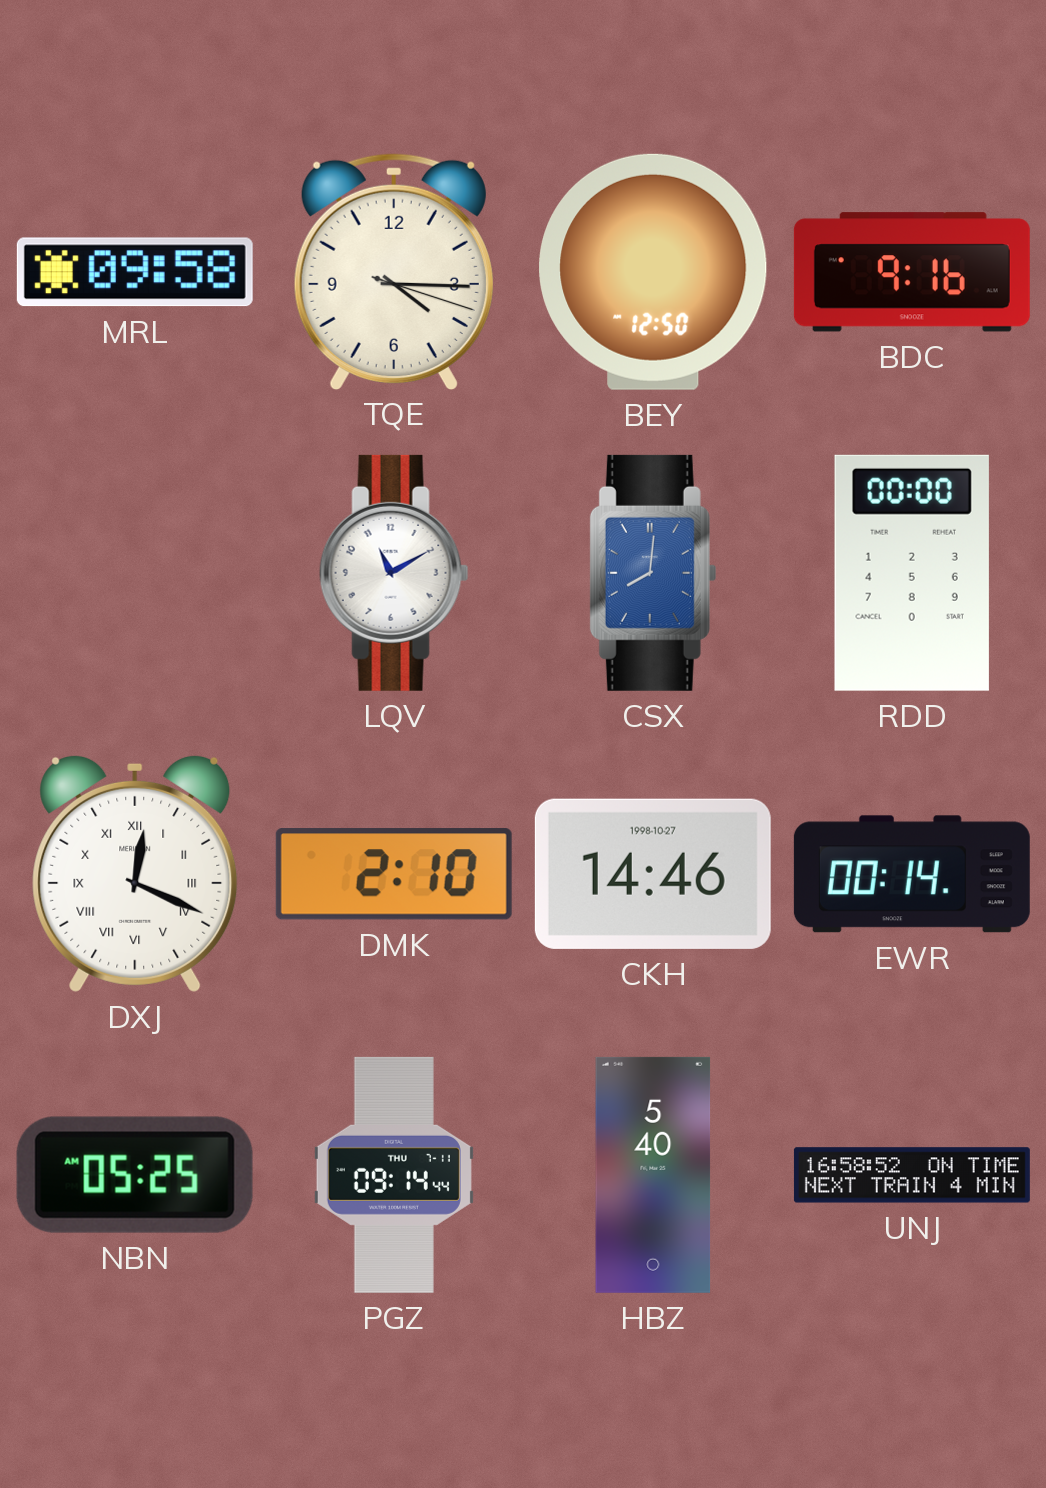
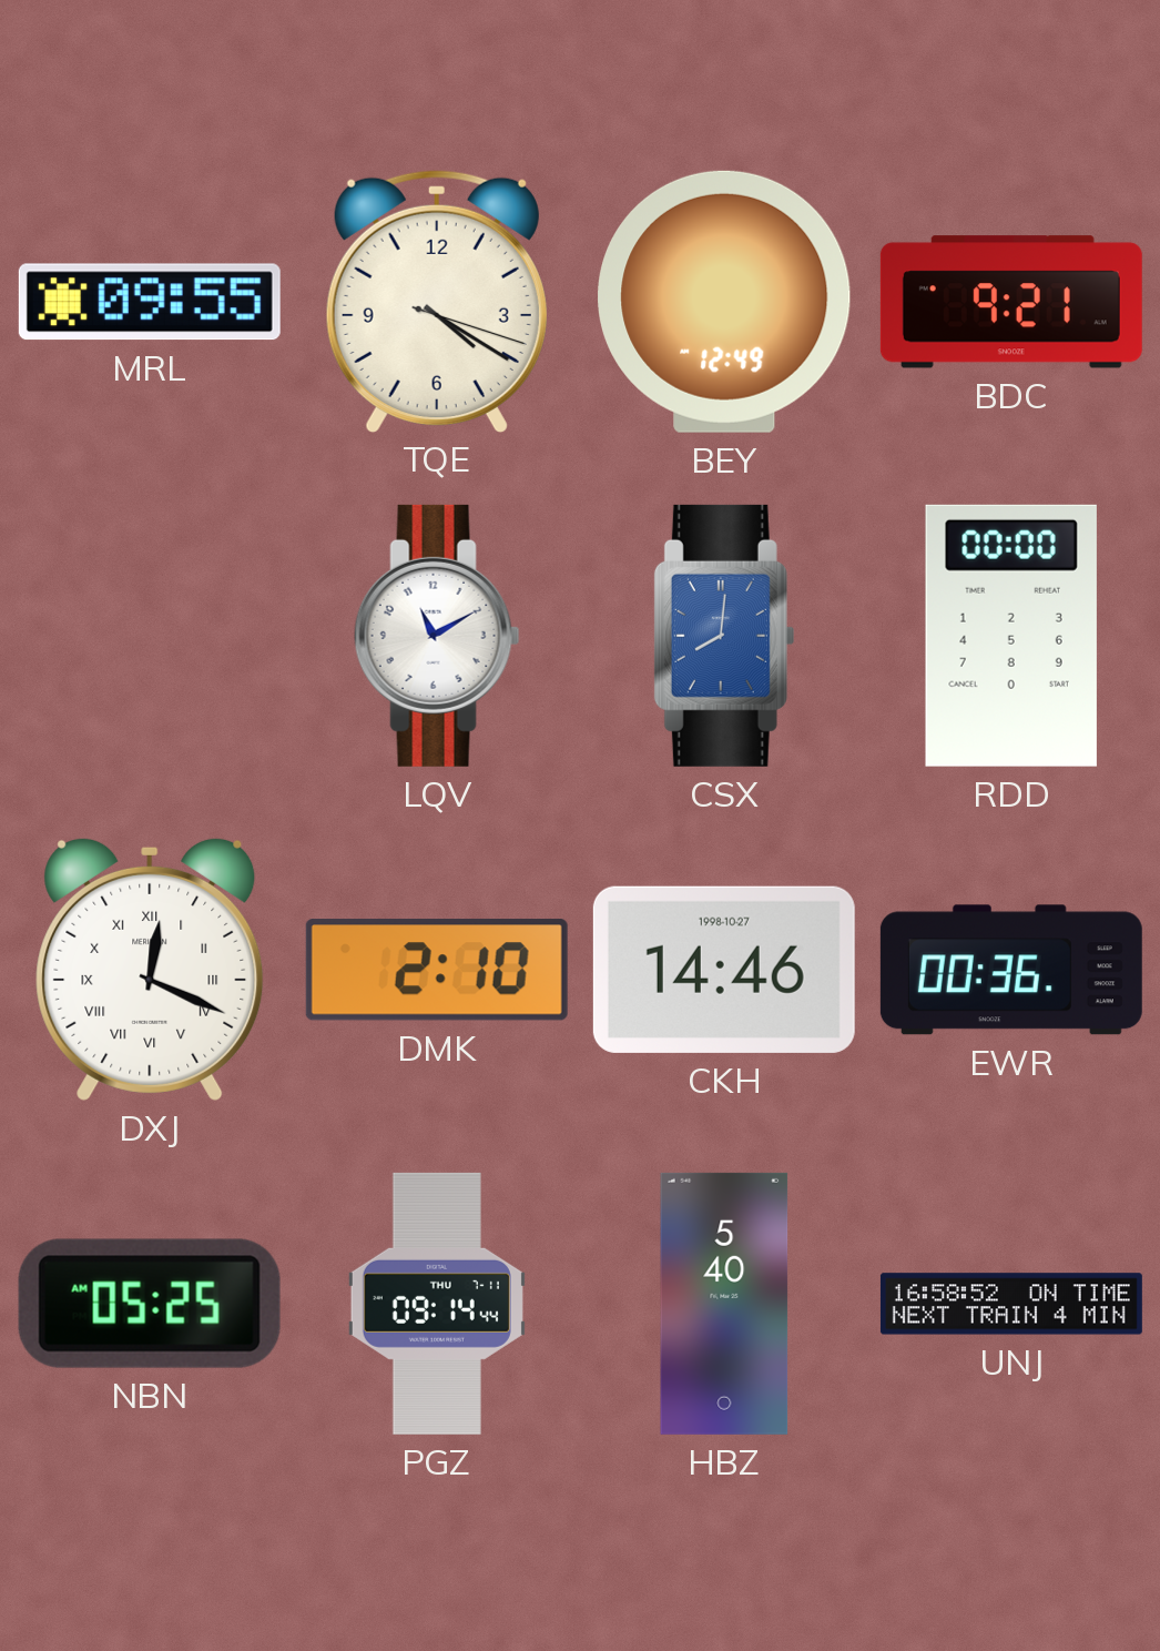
MRL: 09:58 -> 09:55 (150, 302)
TQE: 4:15 -> 4:20 (437, 301)
BEY: 12:50 -> 12:49 (724, 302)
BDC: 9:16 -> 9:21 (1011, 302)
EWR: 00:14 -> 00:36 (1011, 970)
